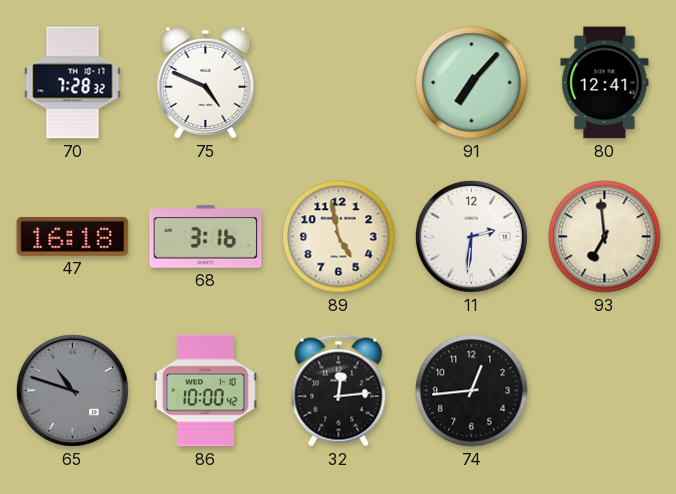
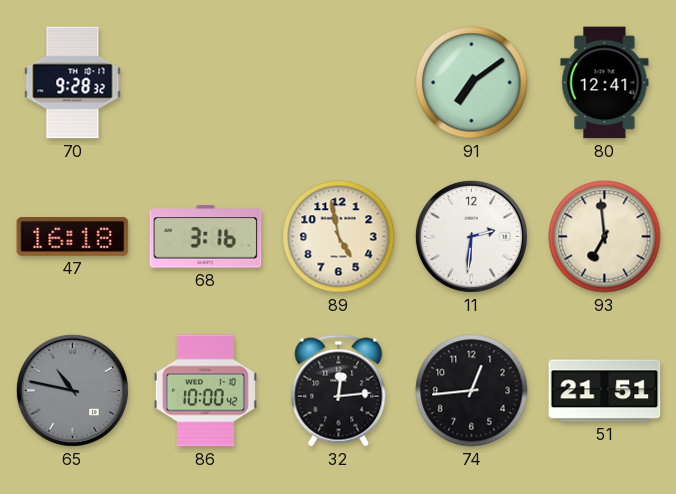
70: 7:28 -> 9:28 (73, 83)
75: 4:49 -> none (206, 82)
91: 7:07 -> 7:09 (472, 83)
65: 10:48 -> 10:47 (72, 390)
51: none -> 21:51 (605, 391)
